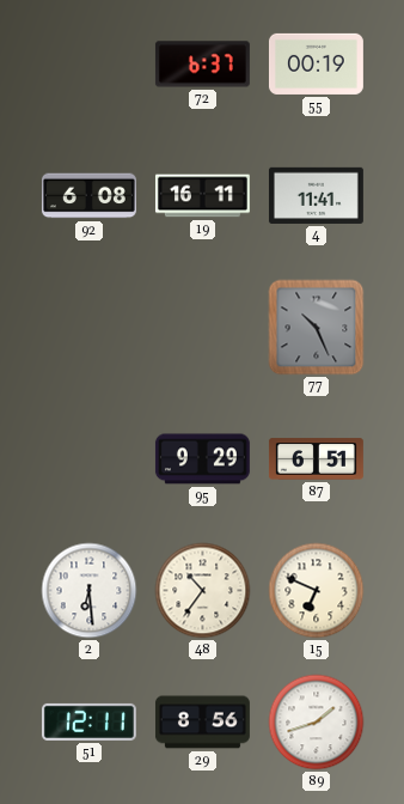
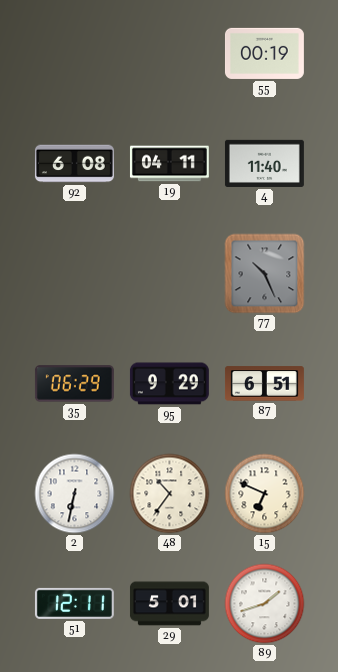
72: 6:37 -> none (202, 65)
19: 16:11 -> 04:11 (169, 164)
4: 11:41 -> 11:40 (264, 163)
35: none -> 06:29 (74, 384)
2: 6:29 -> 6:32 (75, 494)
29: 8:56 -> 5:01 (169, 604)
